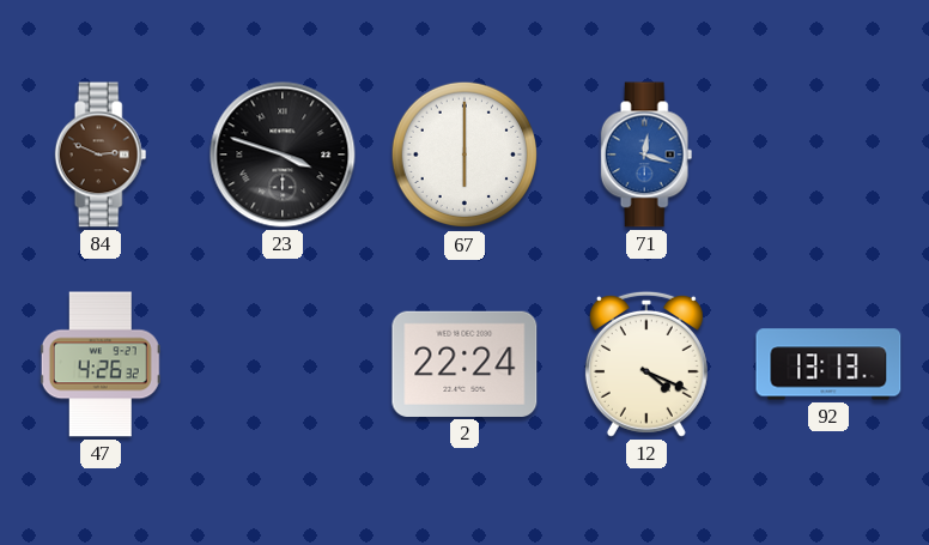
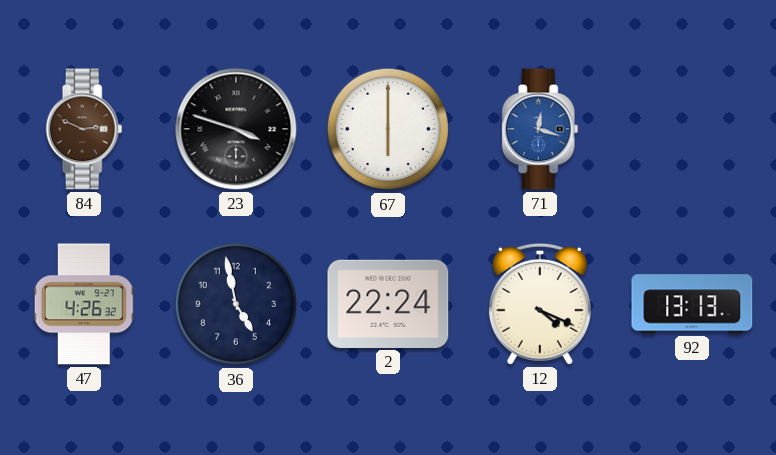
36: none -> 4:58 (236, 304)
